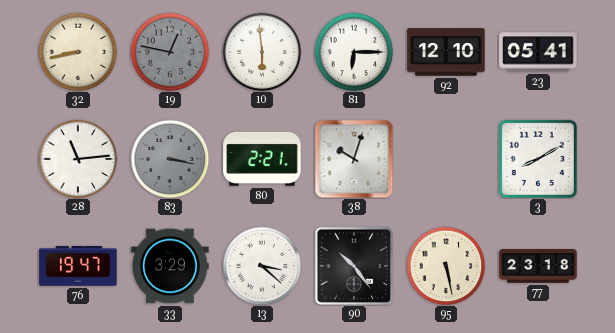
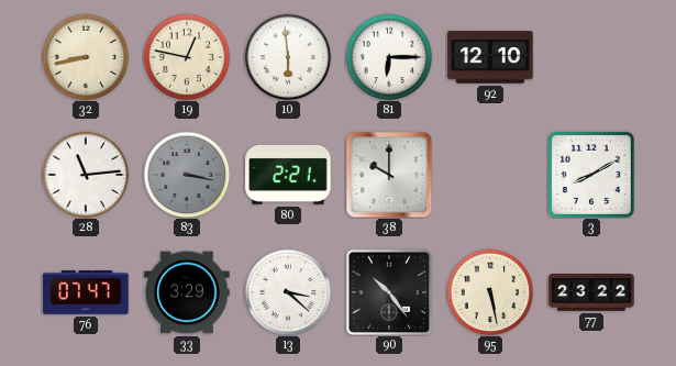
19 dial: grey -> cream (187, 57)
23: 05:41 -> none (538, 52)
38: 10:03 -> 10:00 (389, 175)
76: 19:47 -> 07:47 (86, 292)
77: 23:18 -> 23:22 (591, 292)
